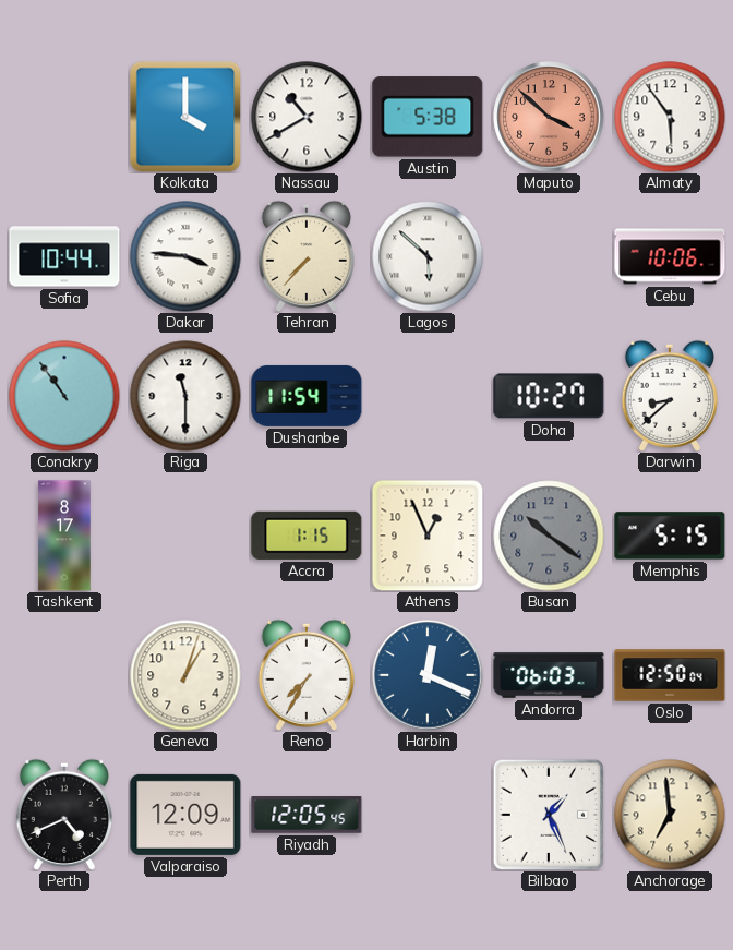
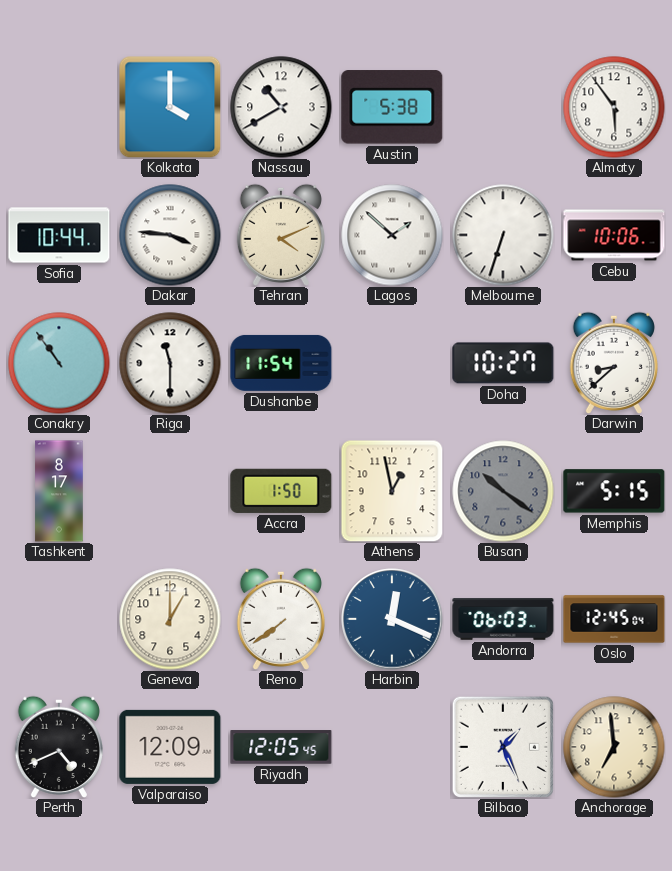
Maputo: 3:52 -> none (549, 117)
Tehran: 7:37 -> 4:11 (281, 234)
Lagos: 5:52 -> 1:52 (392, 235)
Melbourne: none -> 6:33 (503, 235)
Accra: 1:15 -> 1:50 (281, 491)
Athens: 12:56 -> 12:58 (392, 491)
Geneva: 1:03 -> 1:00 (170, 619)
Reno: 7:35 -> 7:39 (281, 618)
Oslo: 12:50 -> 12:45 (614, 619)
